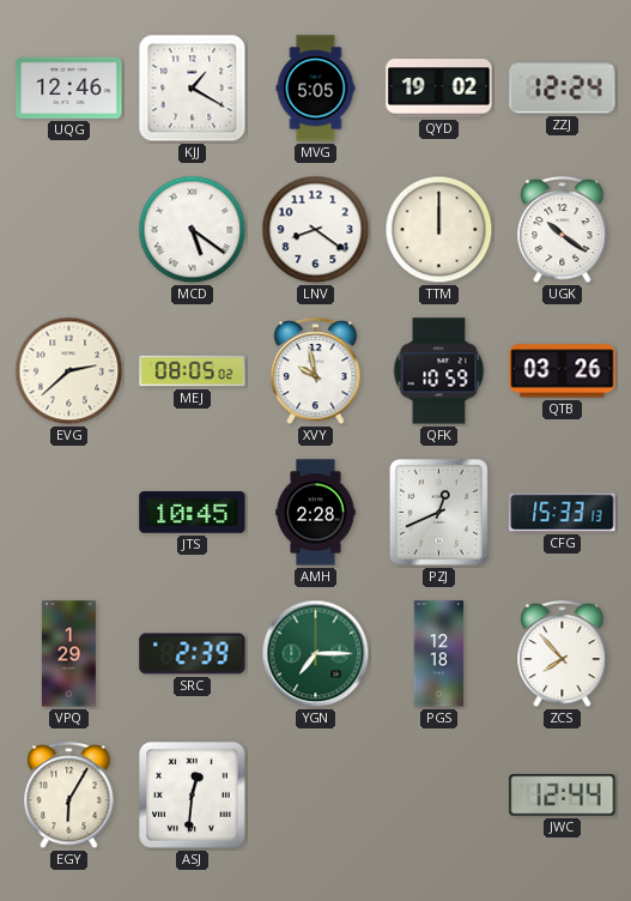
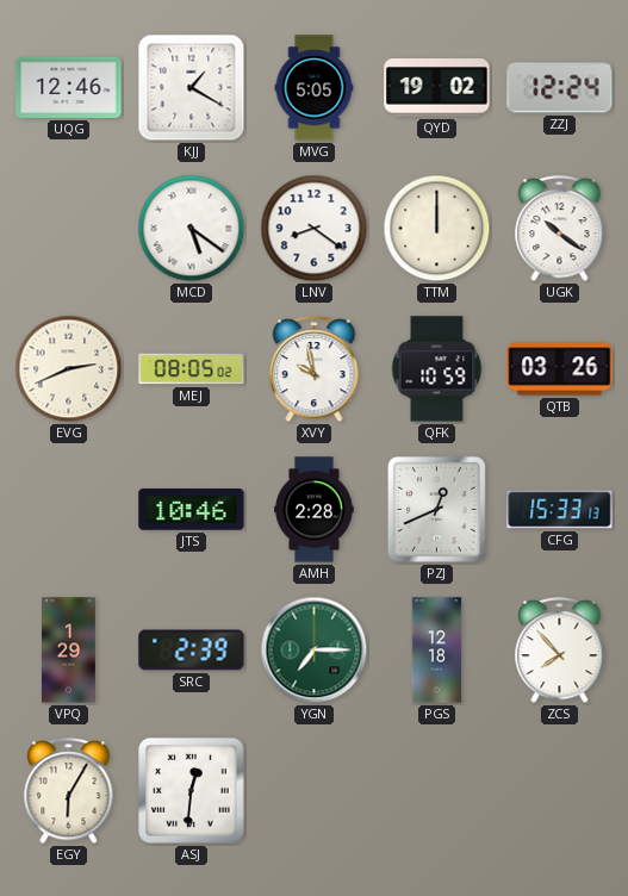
EVG: 2:38 -> 2:41 (69, 369)
JTS: 10:45 -> 10:46 (192, 510)
JWC: 12:44 -> none (563, 796)
